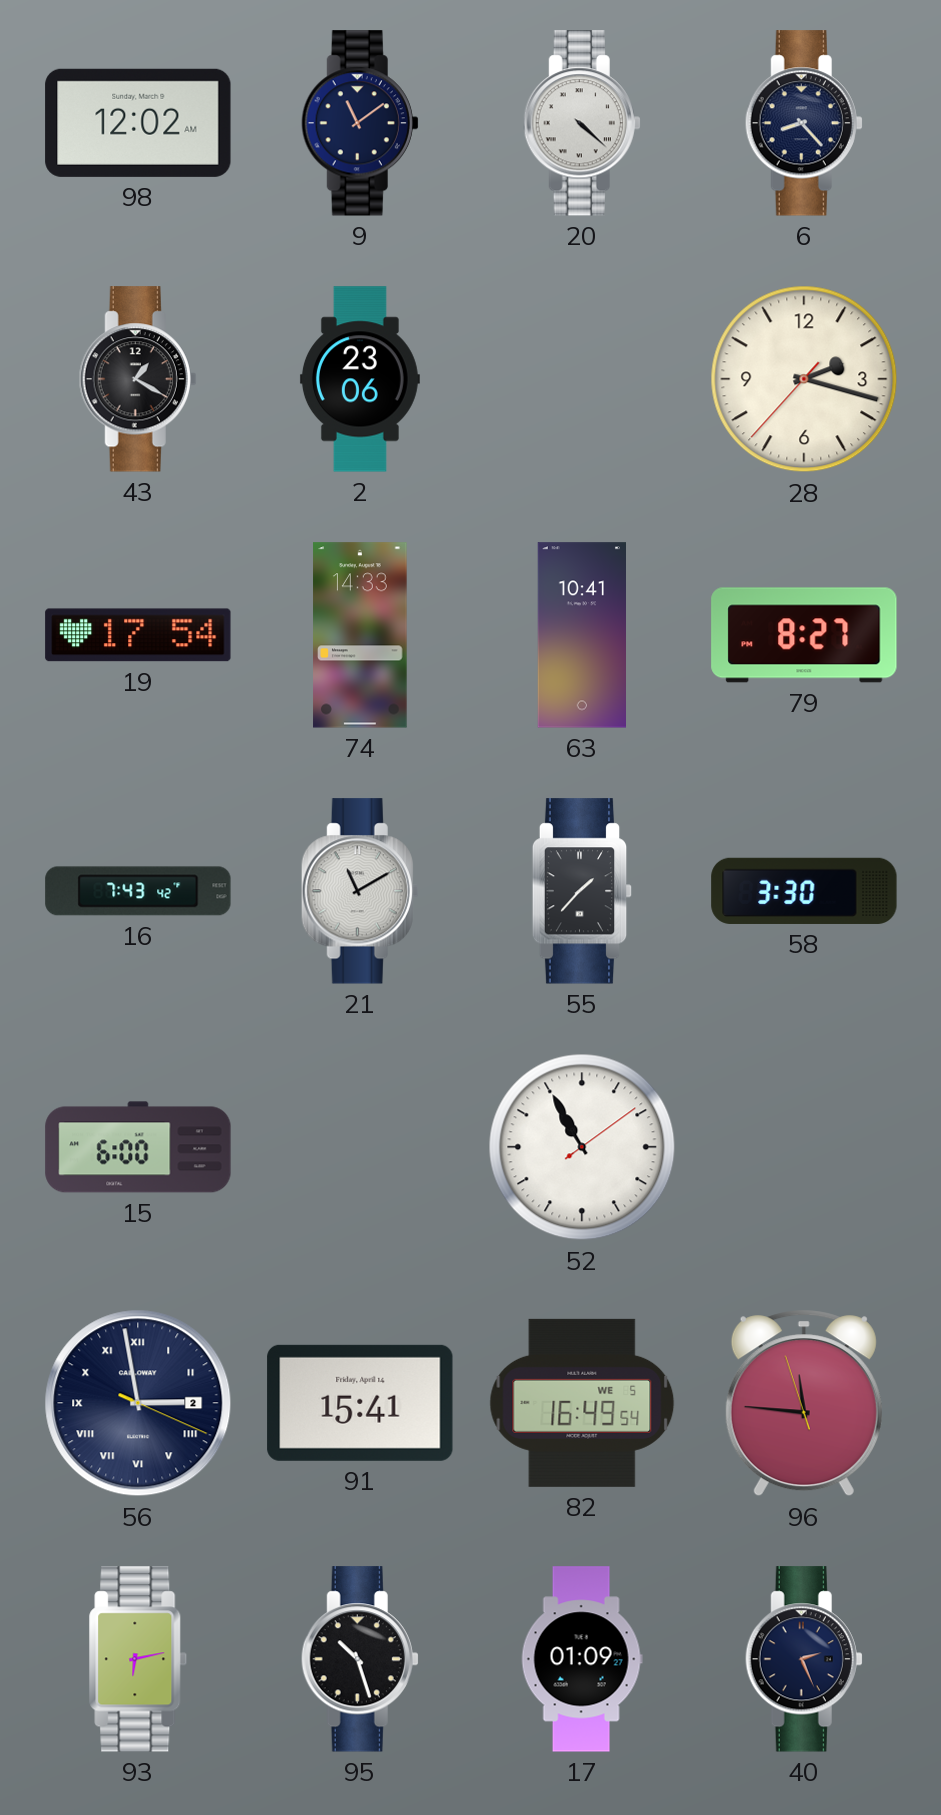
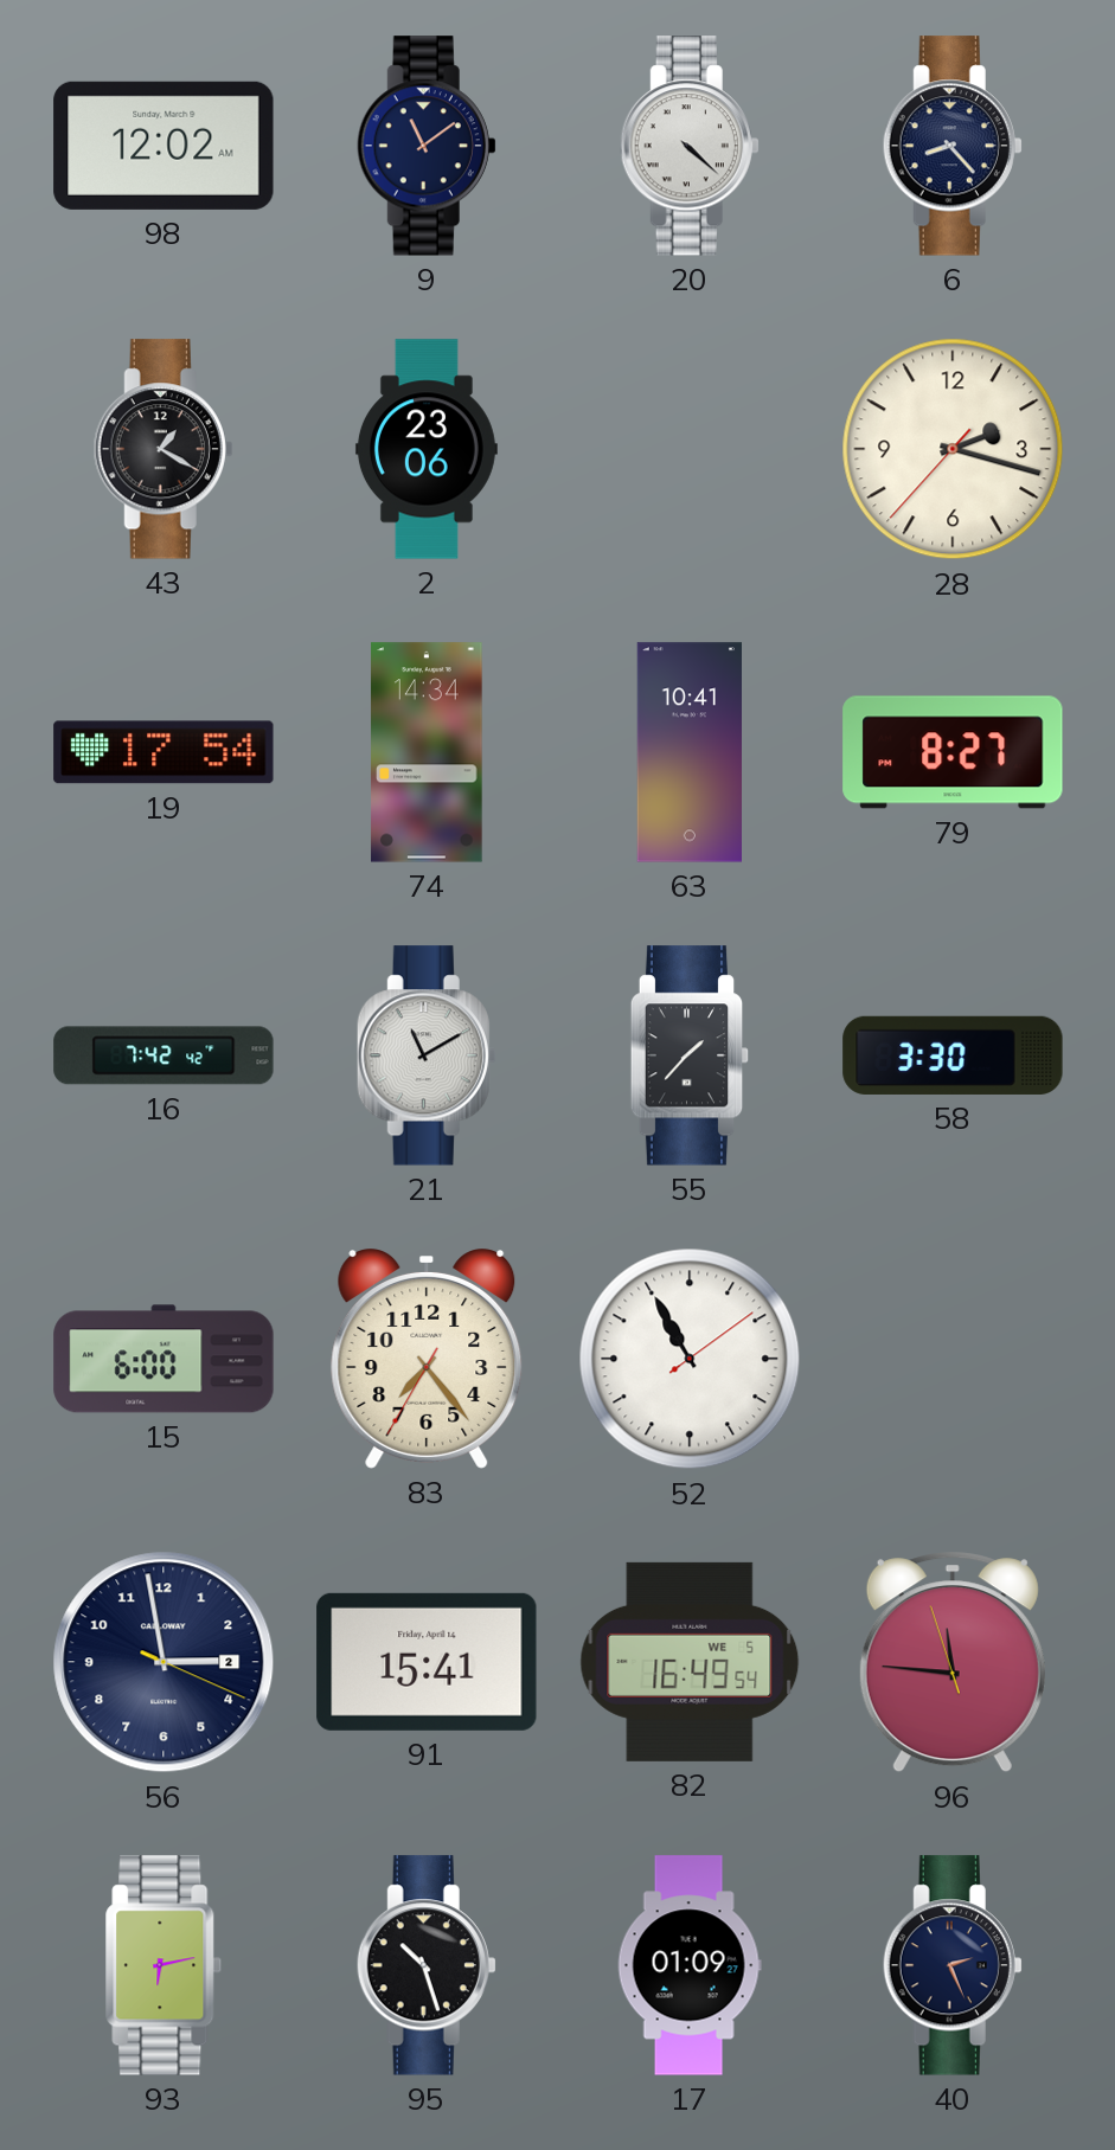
74: 14:33 -> 14:34 (427, 752)
16: 7:43 -> 7:42 (164, 1055)
83: none -> 7:23 (427, 1360)
56 numerals: Roman -> Arabic (164, 1662)
